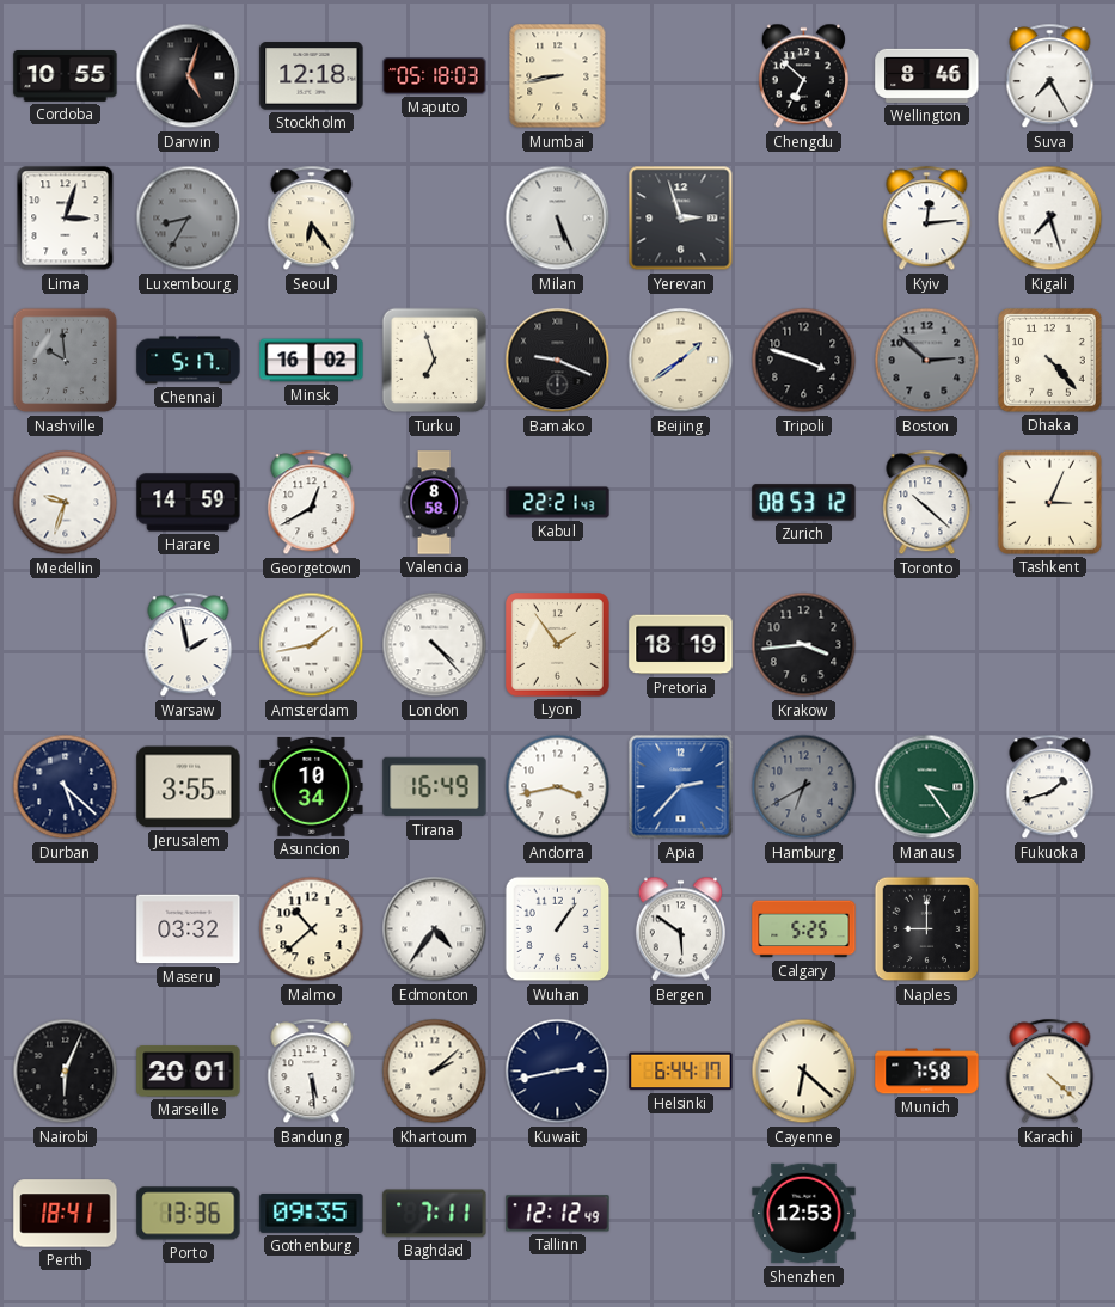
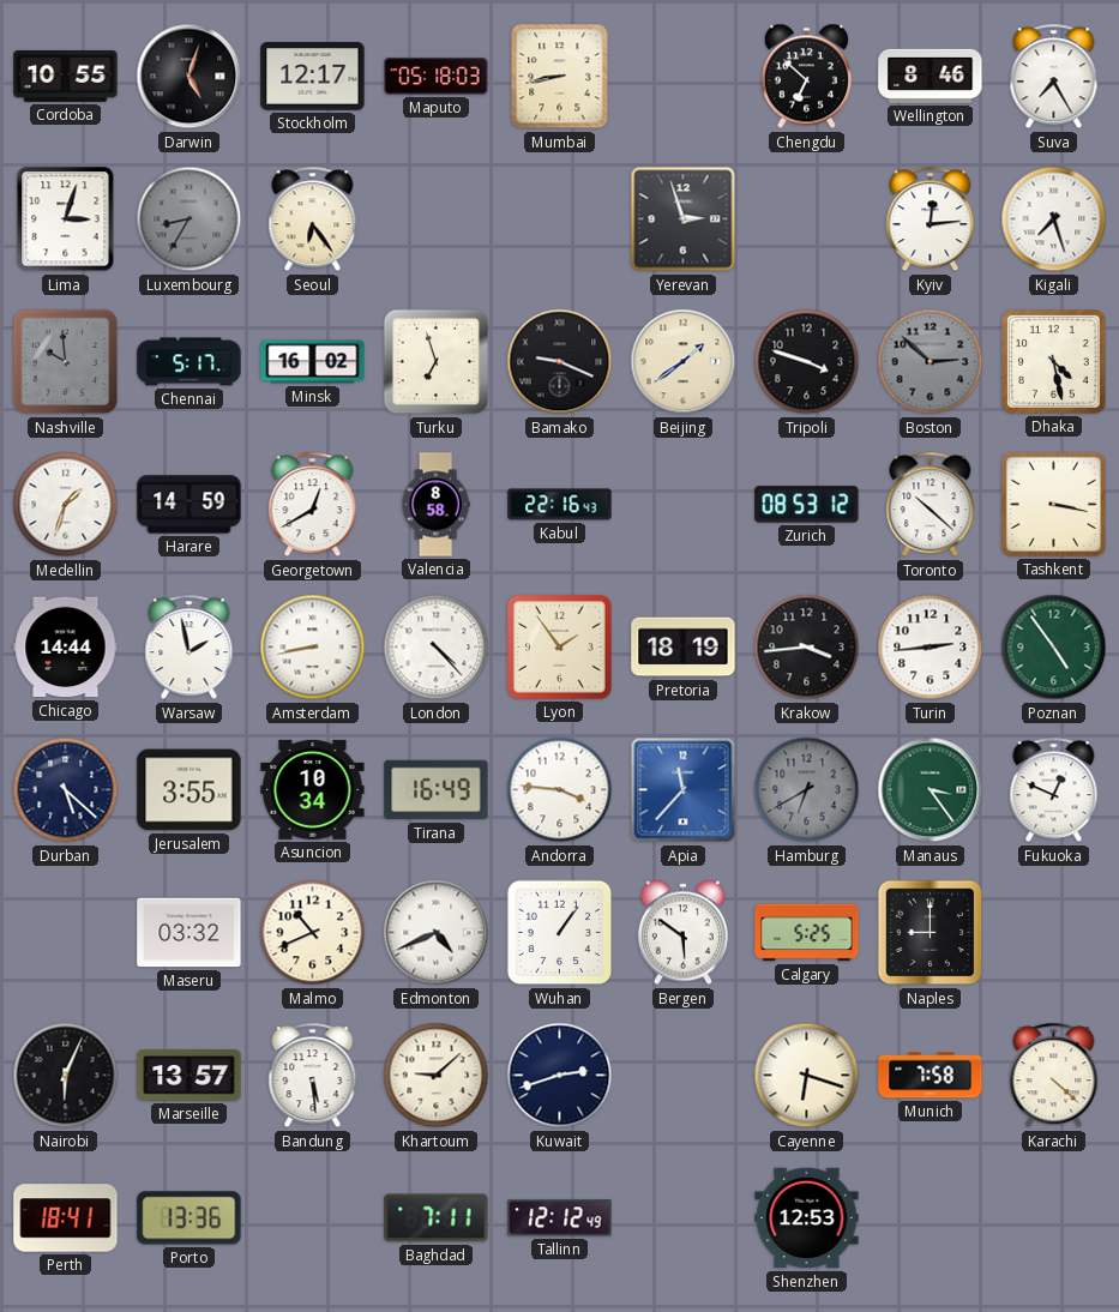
Stockholm: 12:18 -> 12:17 (313, 77)
Milan: 5:26 -> none (558, 219)
Dhaka: 4:23 -> 4:28 (1054, 362)
Medellin: 9:33 -> 1:33 (66, 505)
Kabul: 22:21 -> 22:16 (560, 505)
Tashkent: 3:04 -> 3:17 (1053, 504)
Chicago: none -> 14:44 (66, 648)
Amsterdam: 1:43 -> 8:43 (313, 648)
Turin: none -> 2:44 (931, 648)
Poznan: none -> 4:54 (1054, 648)
Andorra: 3:43 -> 3:46 (560, 790)
Apia: 2:37 -> 11:37 (684, 790)
Fukuoka: 1:42 -> 12:49 (1054, 790)
Malmo: 10:38 -> 10:41 (313, 933)
Edmonton: 4:36 -> 4:41 (437, 933)
Marseille: 20:01 -> 13:57 (189, 1076)
Khartoum: 2:08 -> 9:08 (437, 1076)
Kuwait: 2:43 -> 2:42 (560, 1076)
Helsinki: 6:44 -> none (681, 1072)
Cayenne: 6:22 -> 6:18 (807, 1076)
Gothenburg: 09:35 -> none (312, 1213)
